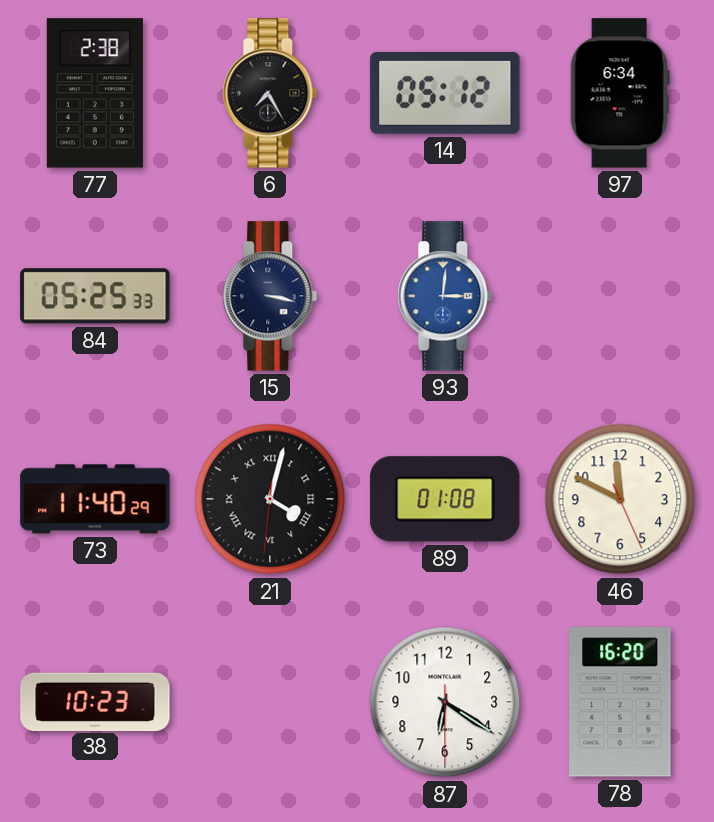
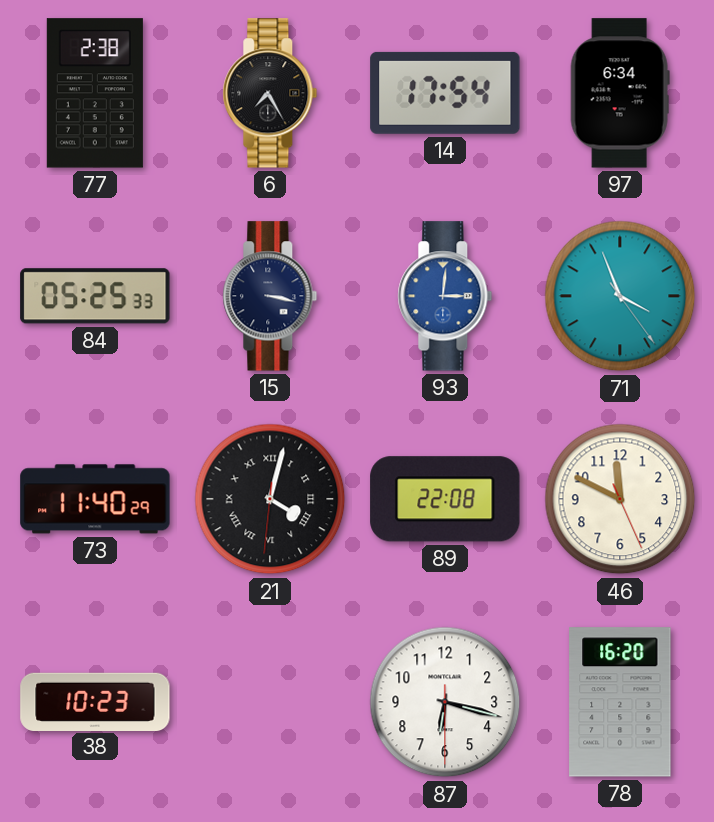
14: 05:12 -> 17:54 (445, 93)
71: none -> 3:56 (620, 296)
89: 01:08 -> 22:08 (445, 499)
87: 6:20 -> 6:17 (445, 702)
